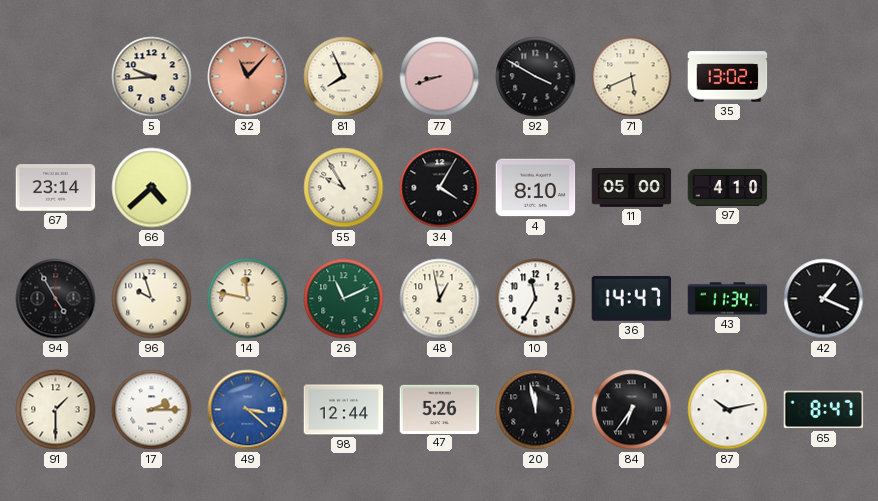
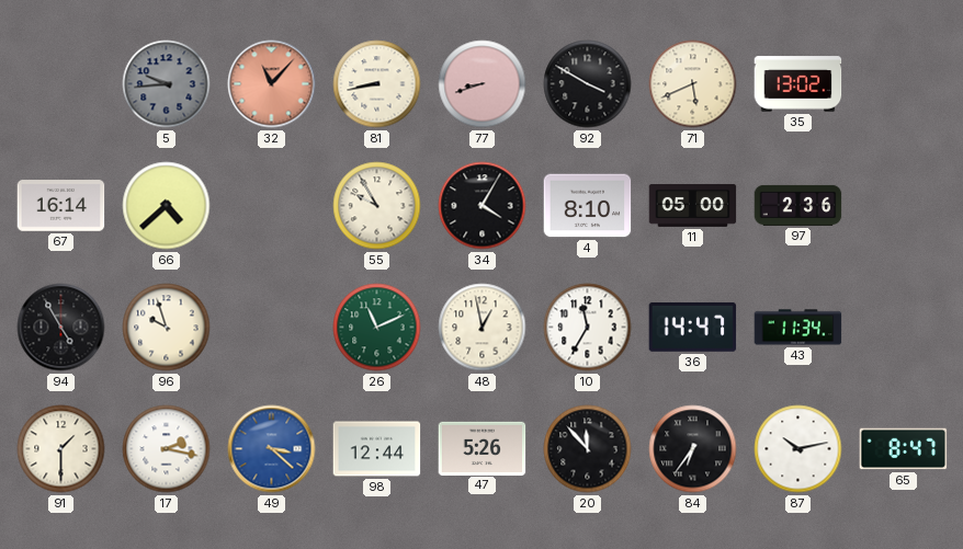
5 dial: cream -> grey (167, 84)
81: 7:56 -> 8:43 (377, 84)
67: 23:14 -> 16:14 (61, 206)
97: 4:10 -> 2:36 (798, 205)
14: 11:47 -> none (248, 299)
42: 1:19 -> none (824, 299)
17: 2:15 -> 2:17 (167, 449)
20: 11:58 -> 11:53 (588, 449)
